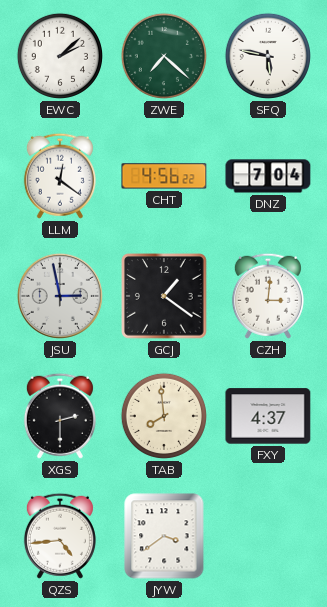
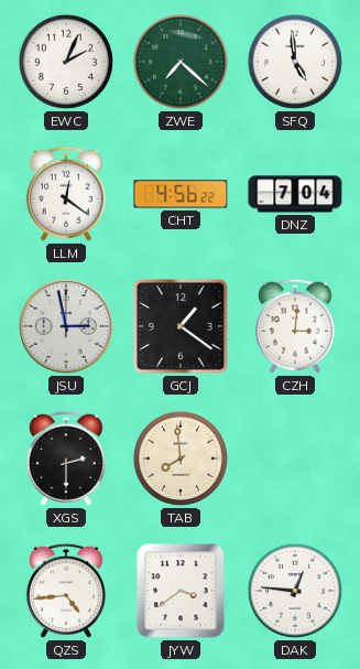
EWC: 2:08 -> 2:04 (66, 62)
SFQ: 5:47 -> 4:59 (295, 62)
FXY: 4:37 -> none (268, 416)
DAK: none -> 12:46 (295, 591)
